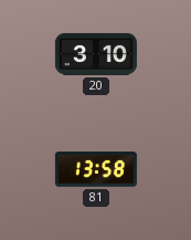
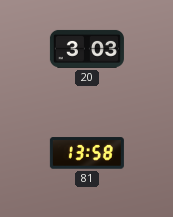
20: 3:10 -> 3:03 (87, 49)
